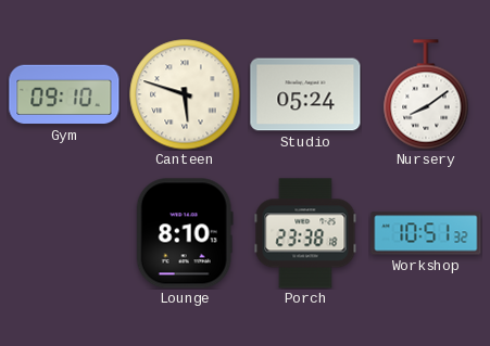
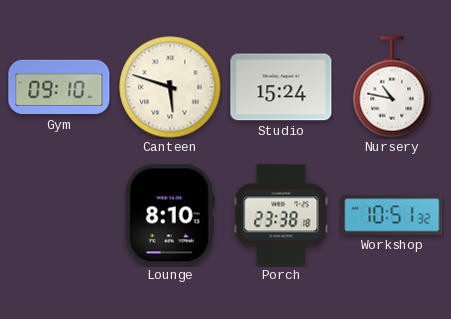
Studio: 05:24 -> 15:24 (281, 87)
Nursery: 8:09 -> 10:47 (392, 87)
